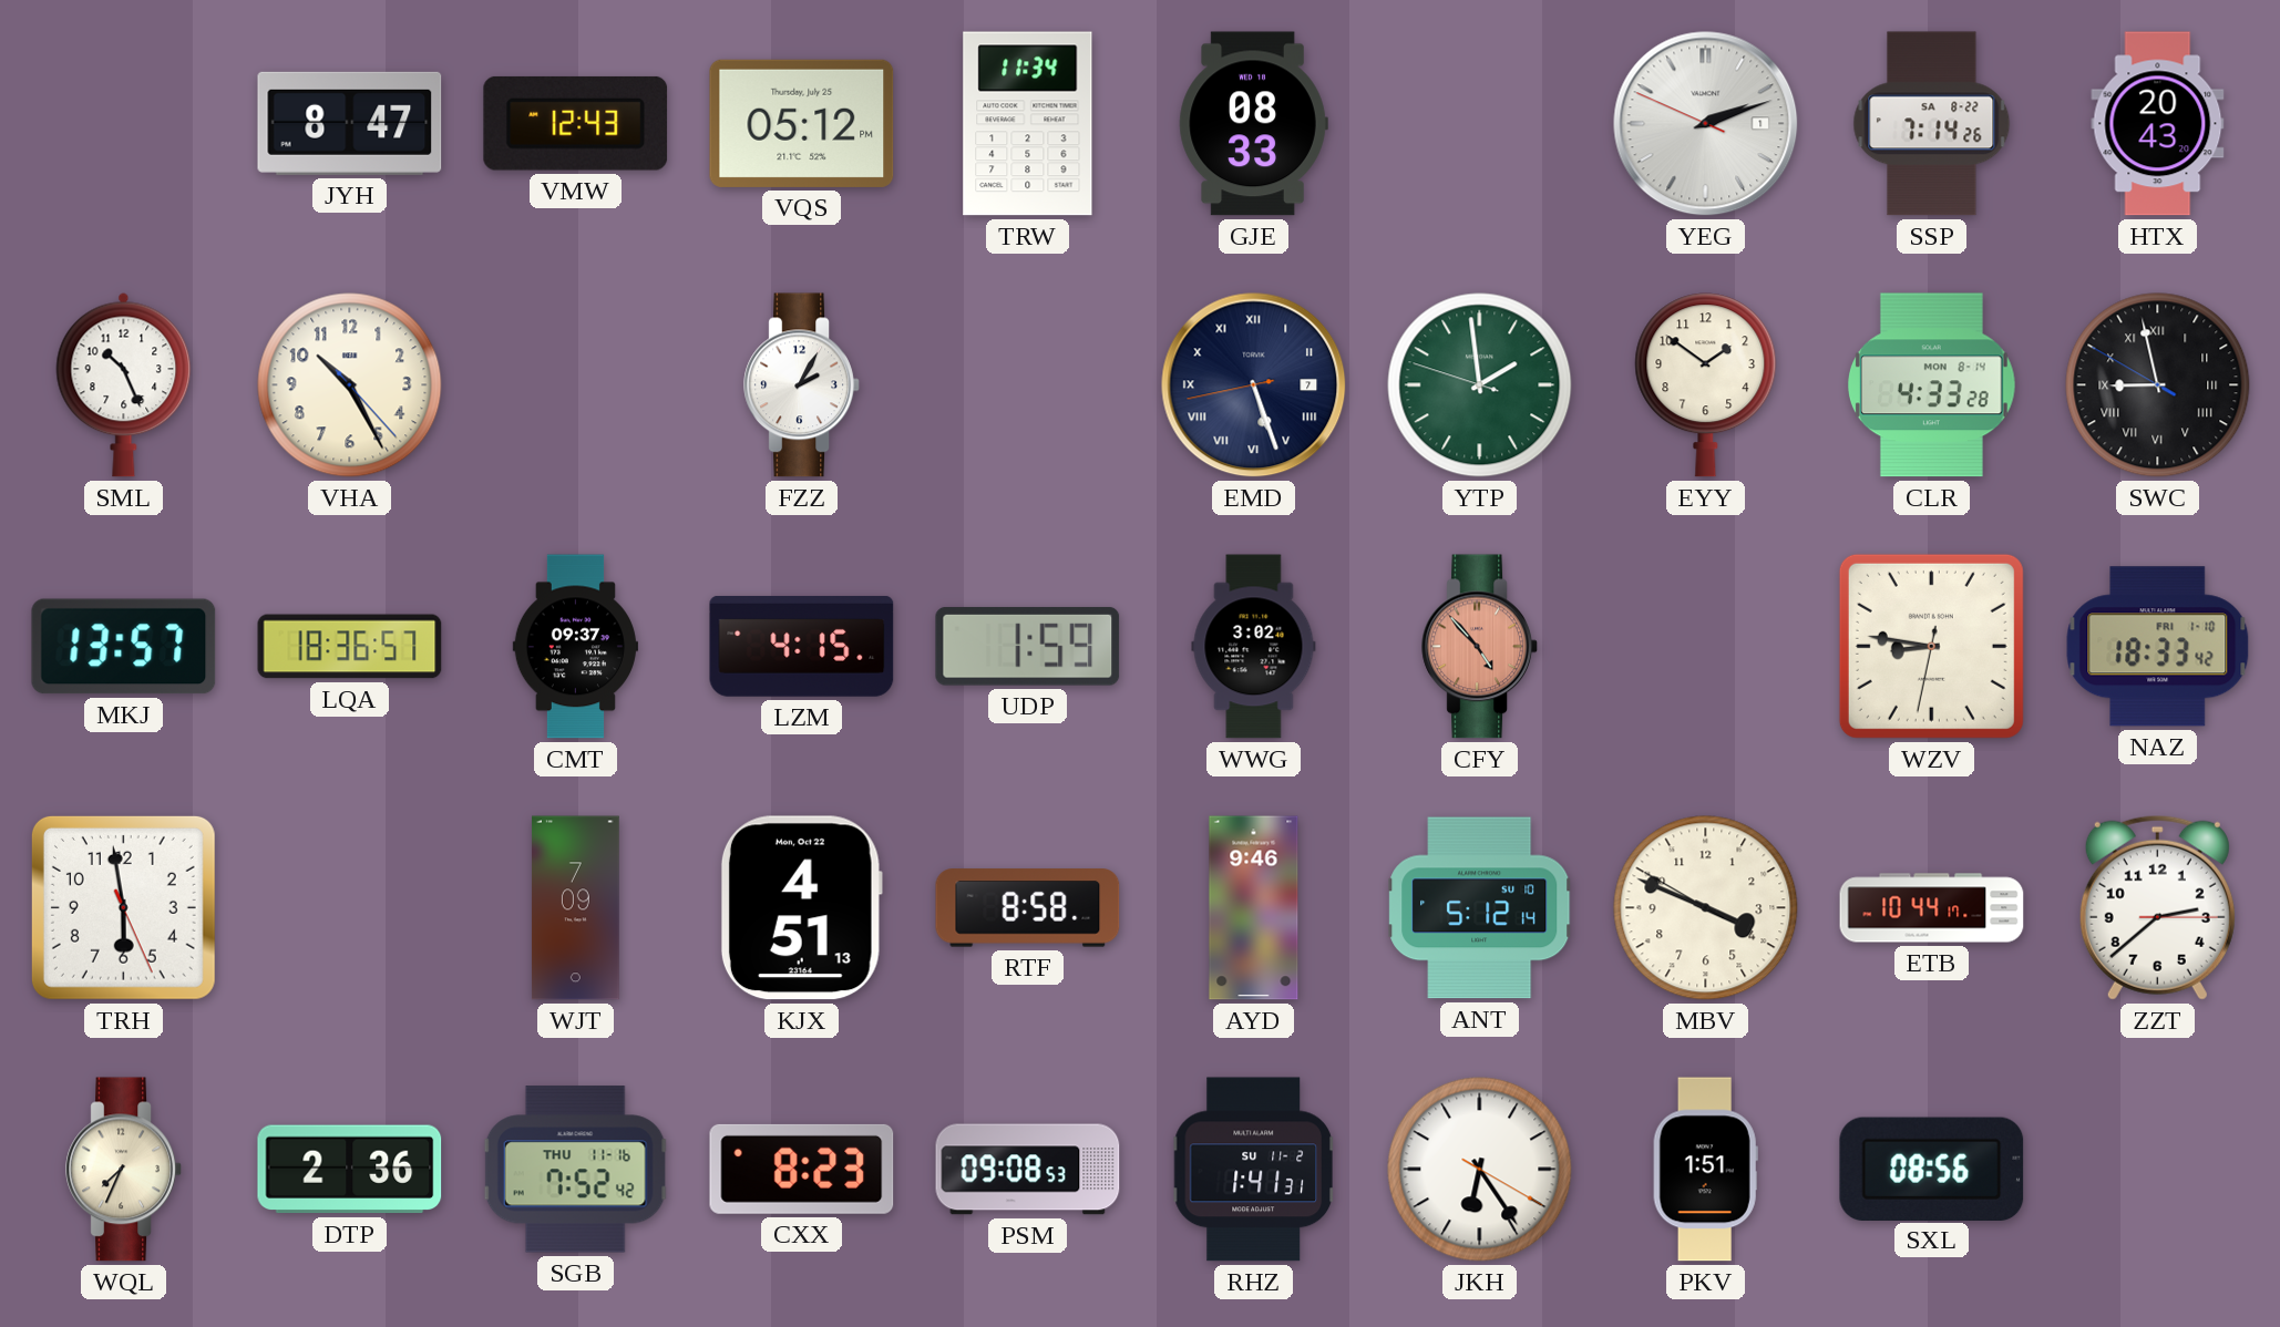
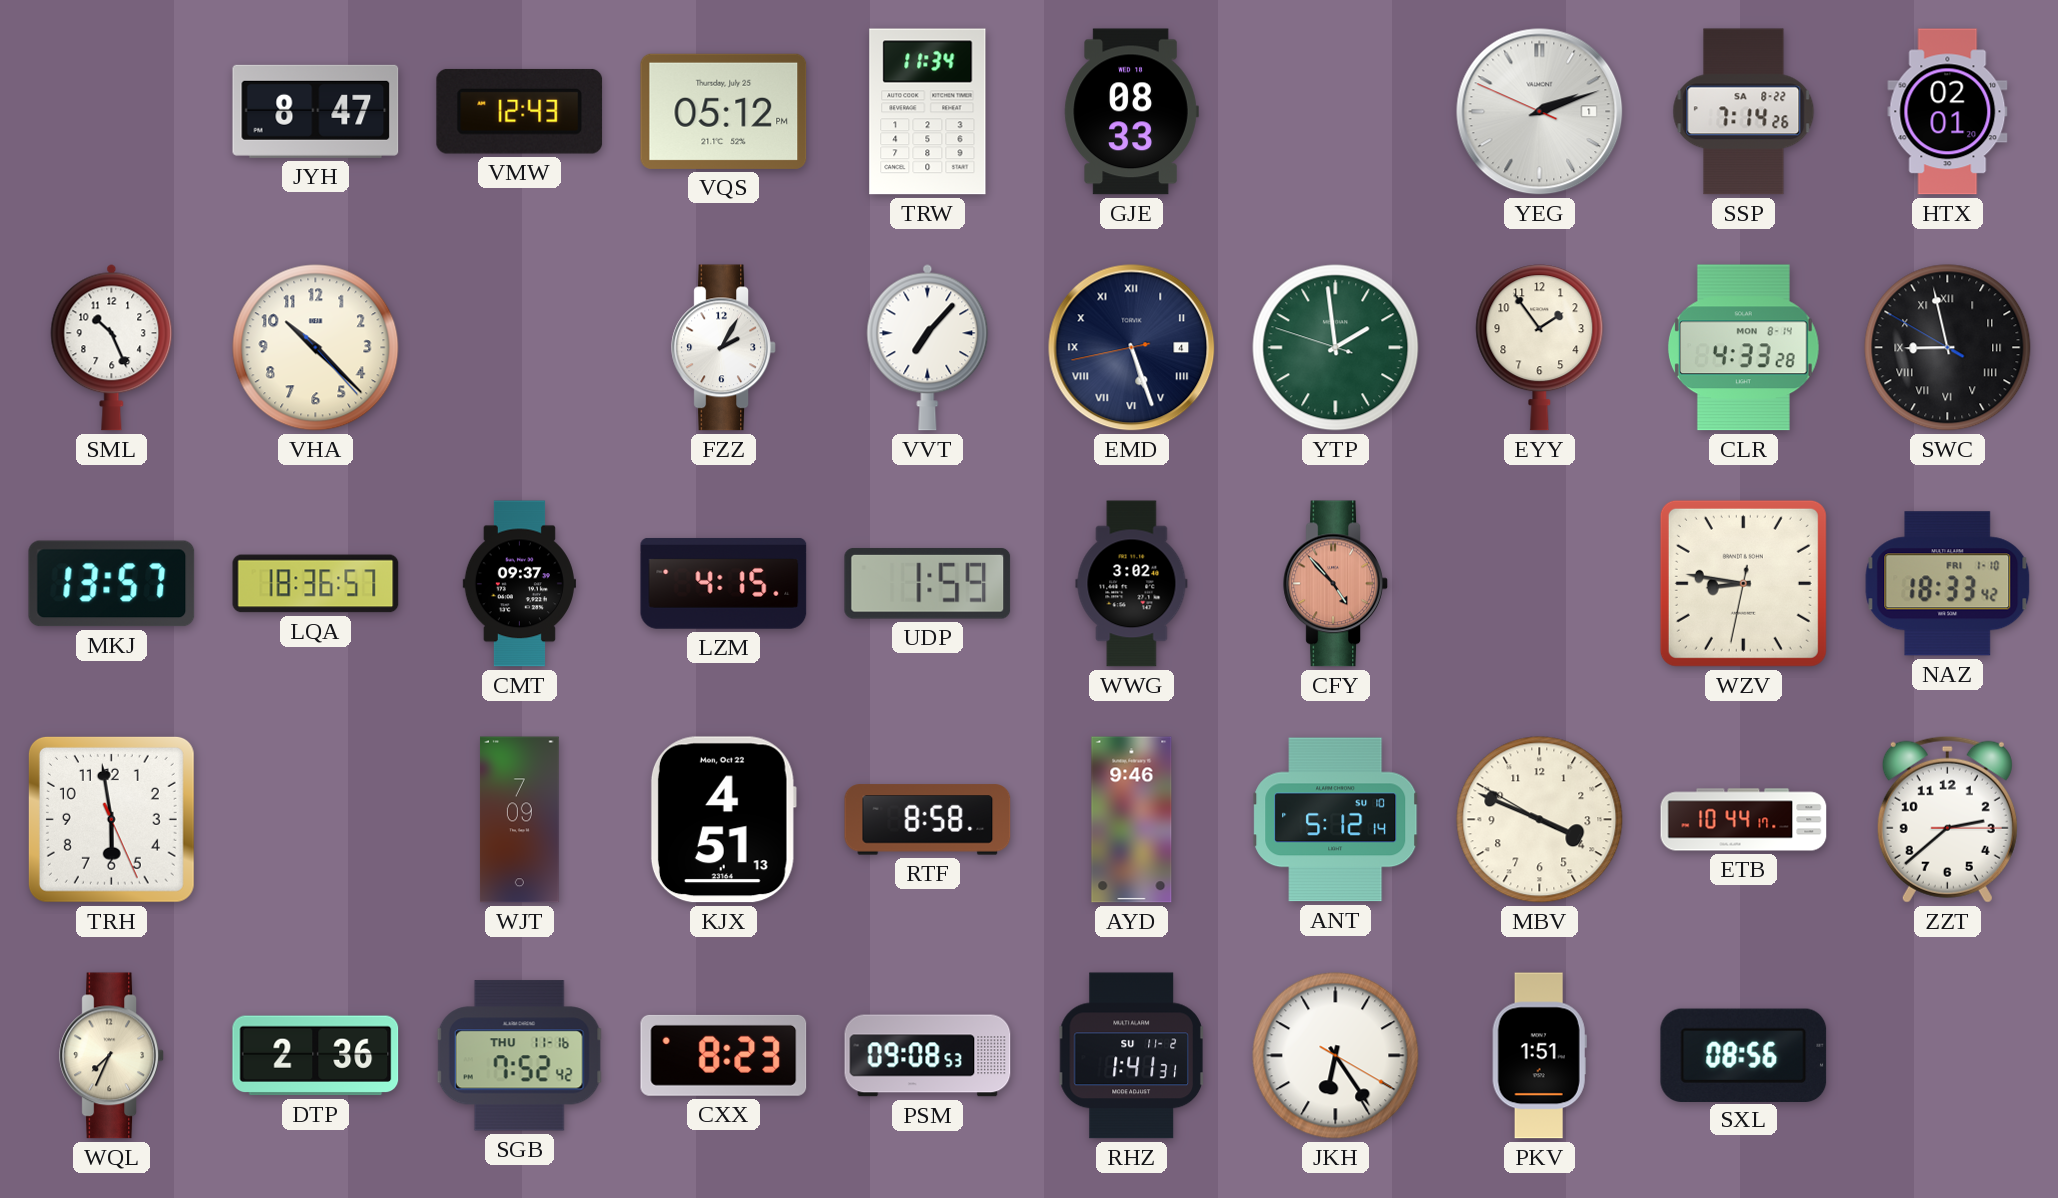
HTX: 20:43 -> 02:01 (1948, 112)
VHA: 10:25 -> 10:22 (316, 348)
VVT: none -> 7:07 (928, 347)
EMD date: 7 -> 4 (1132, 348)
EYY: 1:51 -> 1:54 (1540, 348)
